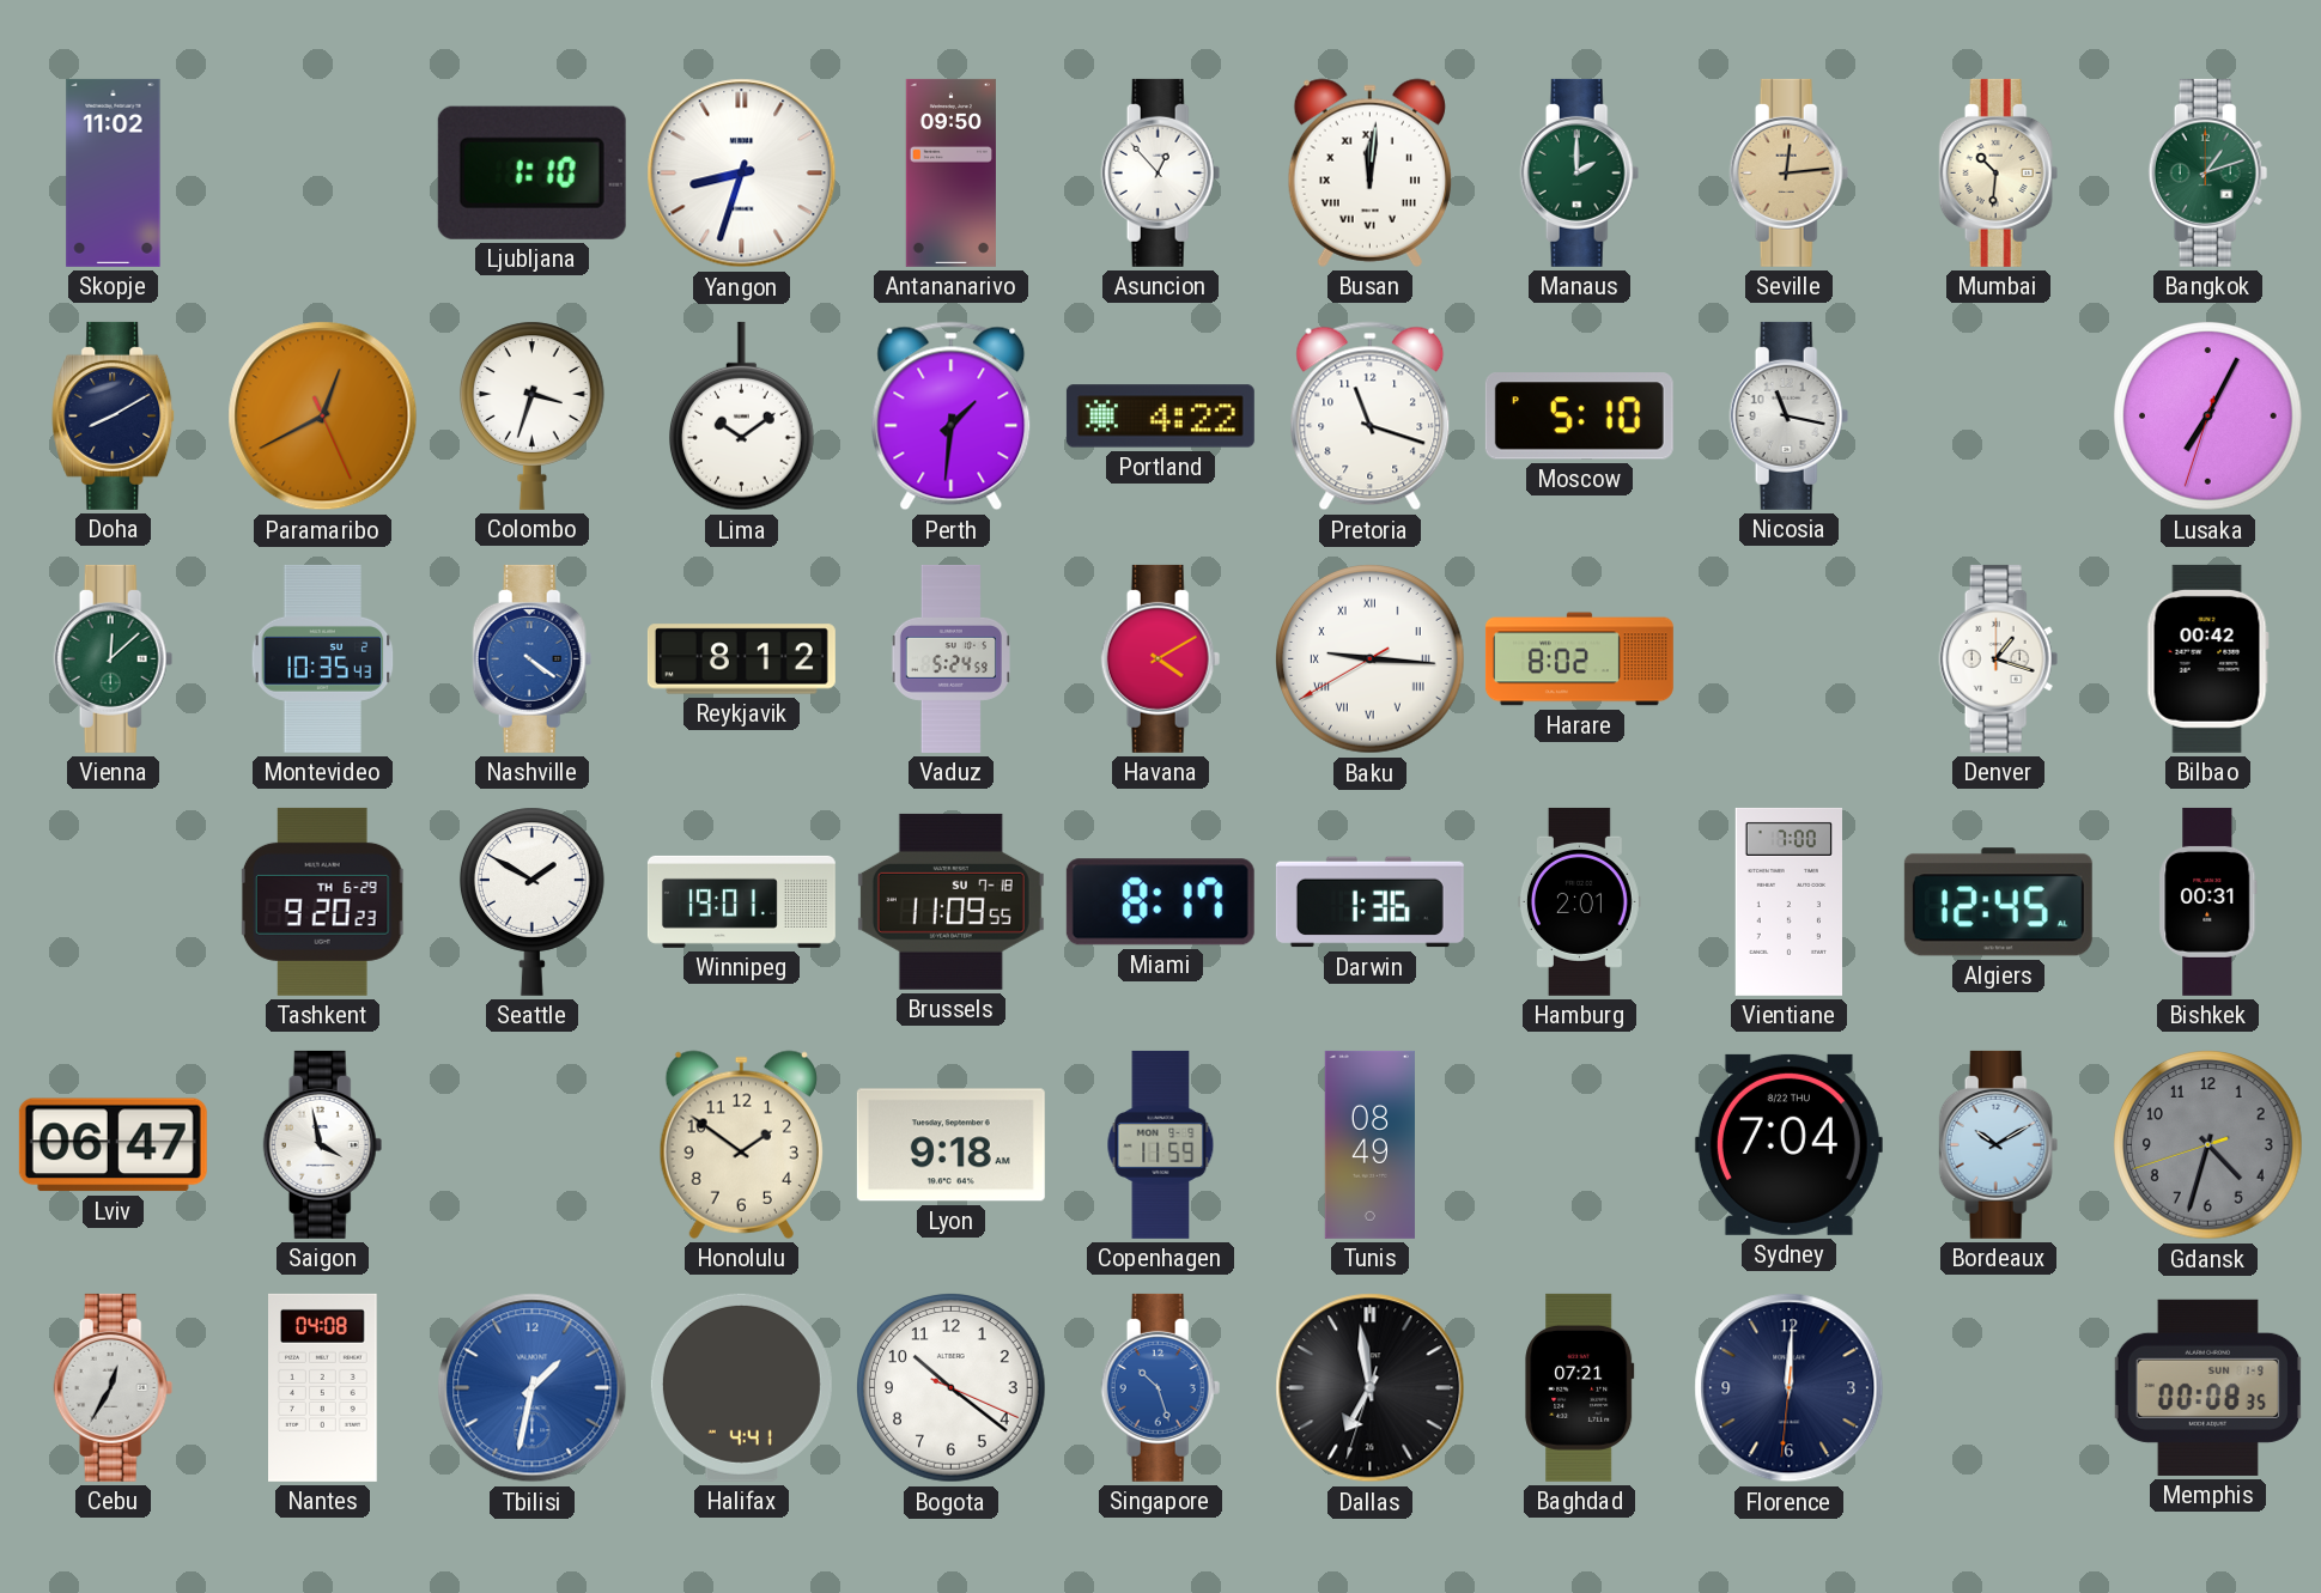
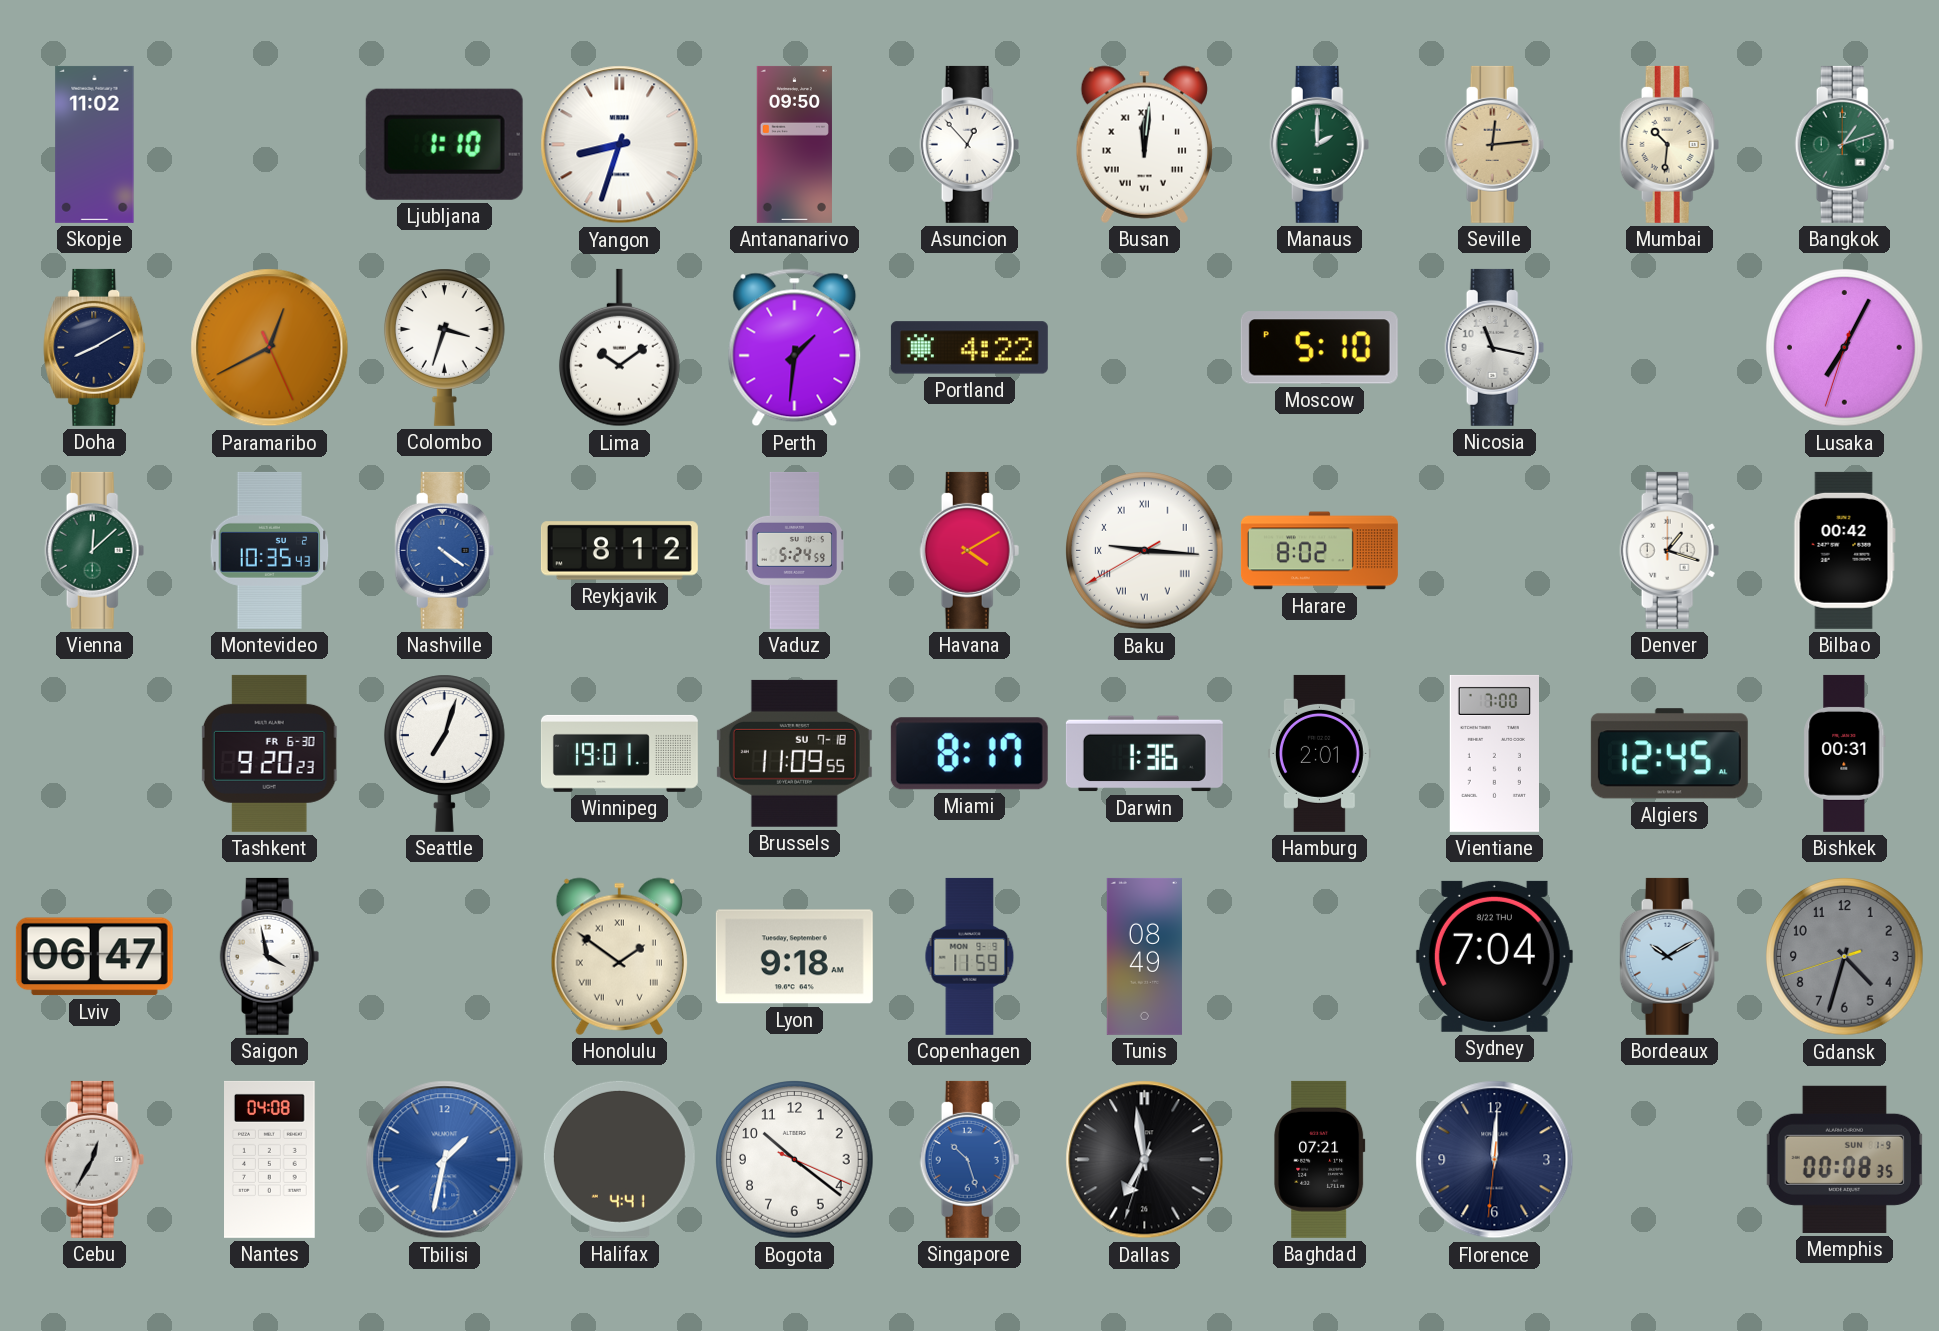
Pretoria: 11:18 -> none (1371, 417)
Tashkent date: TH 6-29 -> FR 6-30 (270, 753)
Seattle: 1:50 -> 7:03 (444, 753)
Honolulu numerals: Arabic -> Roman (619, 956)
